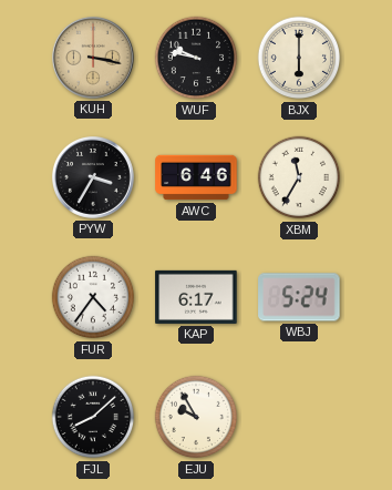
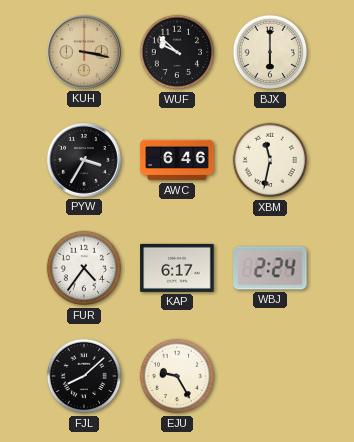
WUF: 9:47 -> 9:52 (177, 52)
XBM: 11:35 -> 11:32 (270, 160)
WBJ: 5:24 -> 2:24 (270, 268)
EJU: 9:55 -> 9:25 (177, 376)
